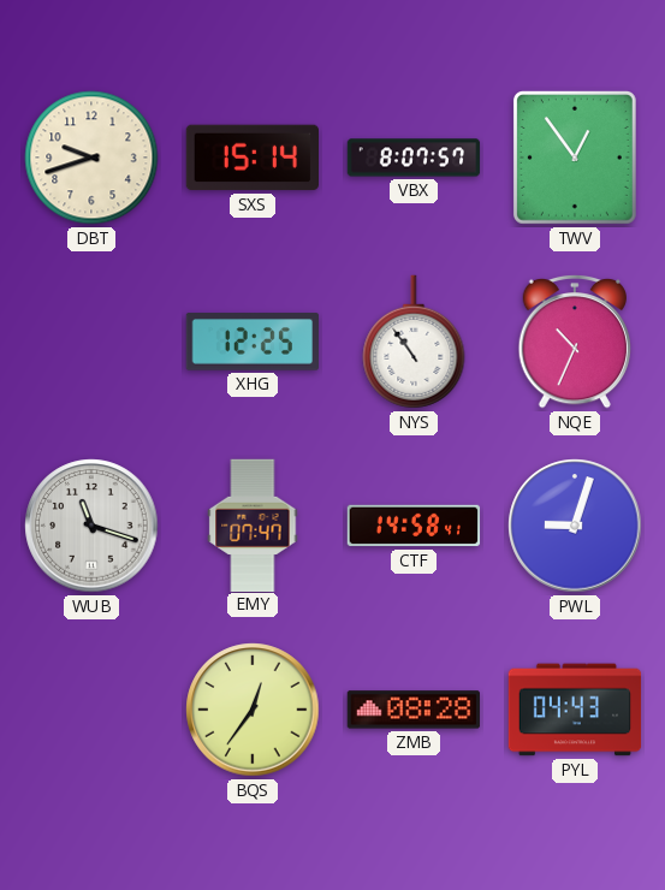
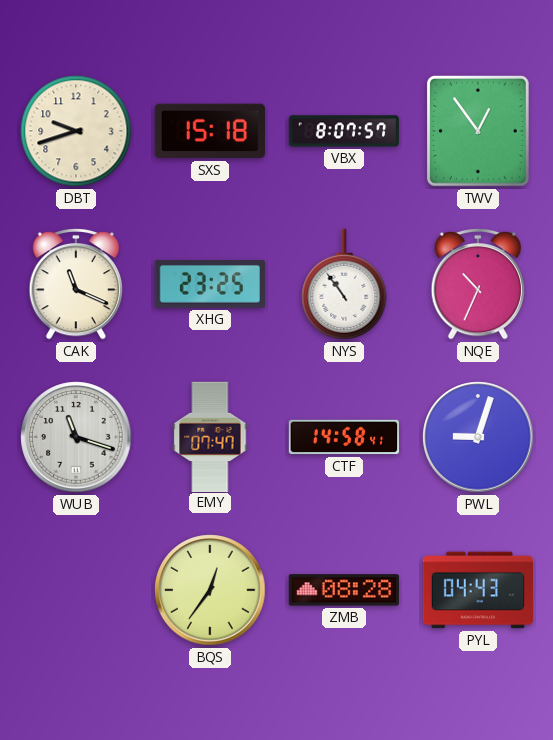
SXS: 15:14 -> 15:18 (209, 131)
CAK: none -> 11:19 (75, 284)
XHG: 12:25 -> 23:25 (209, 284)
